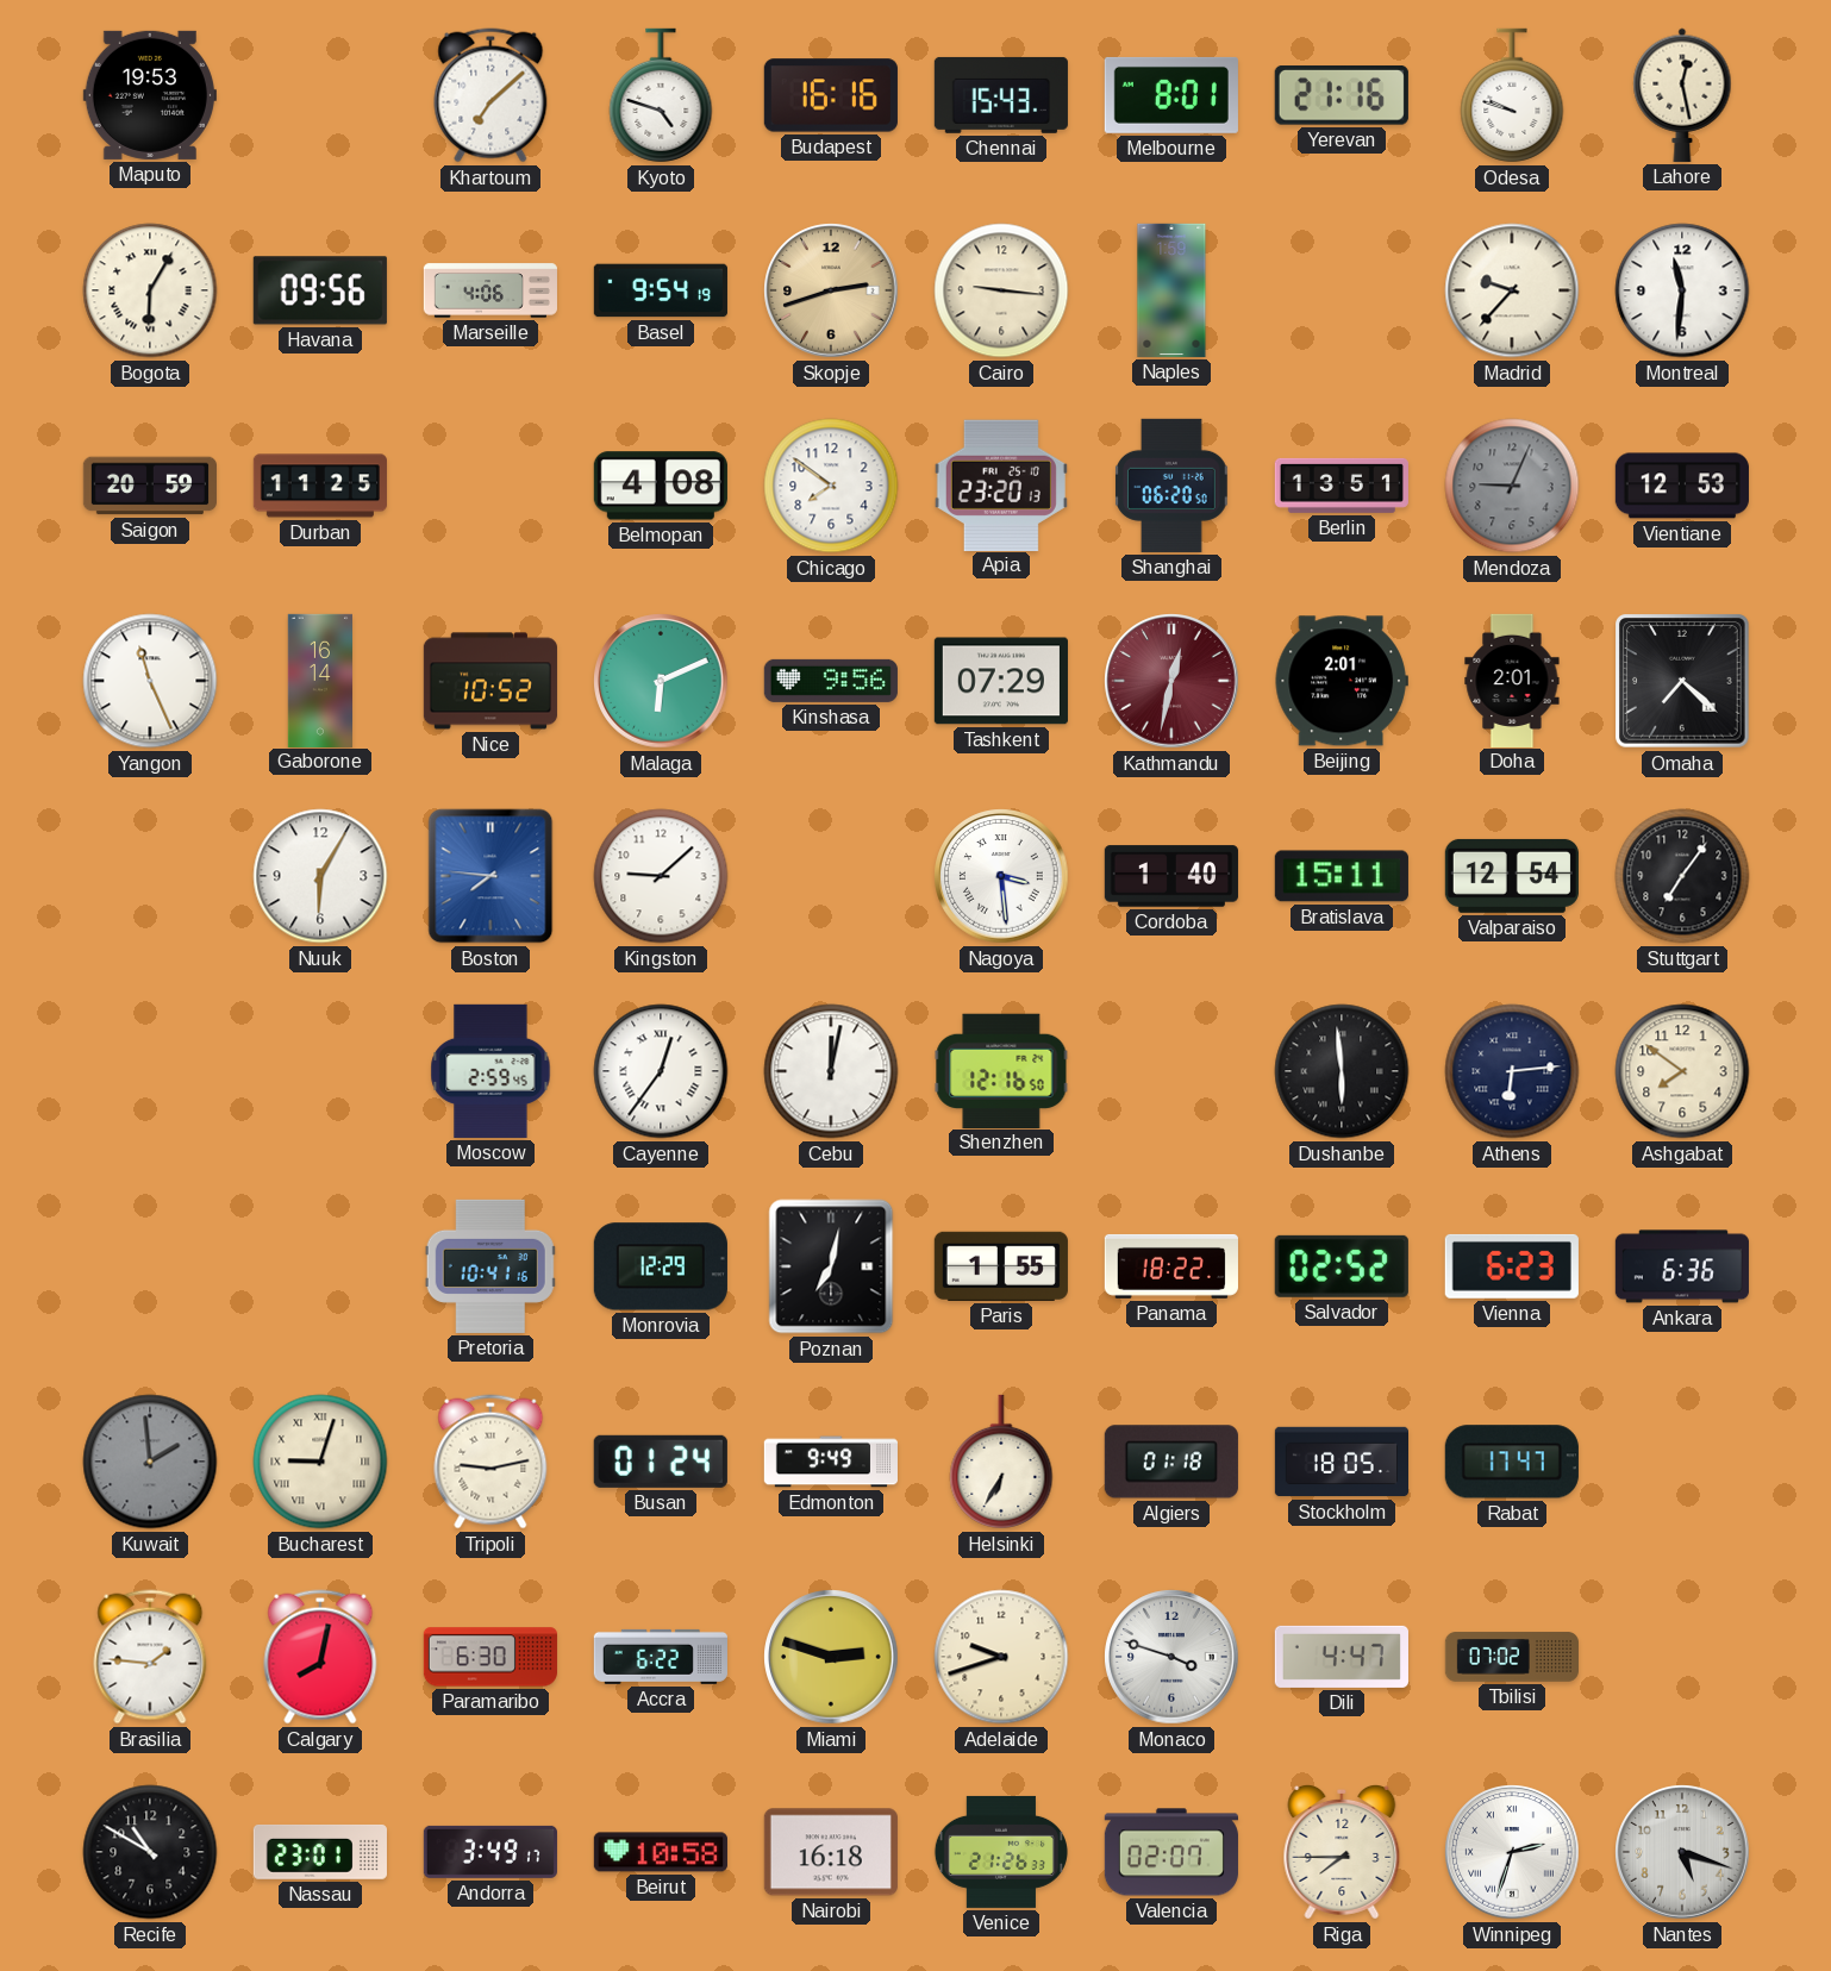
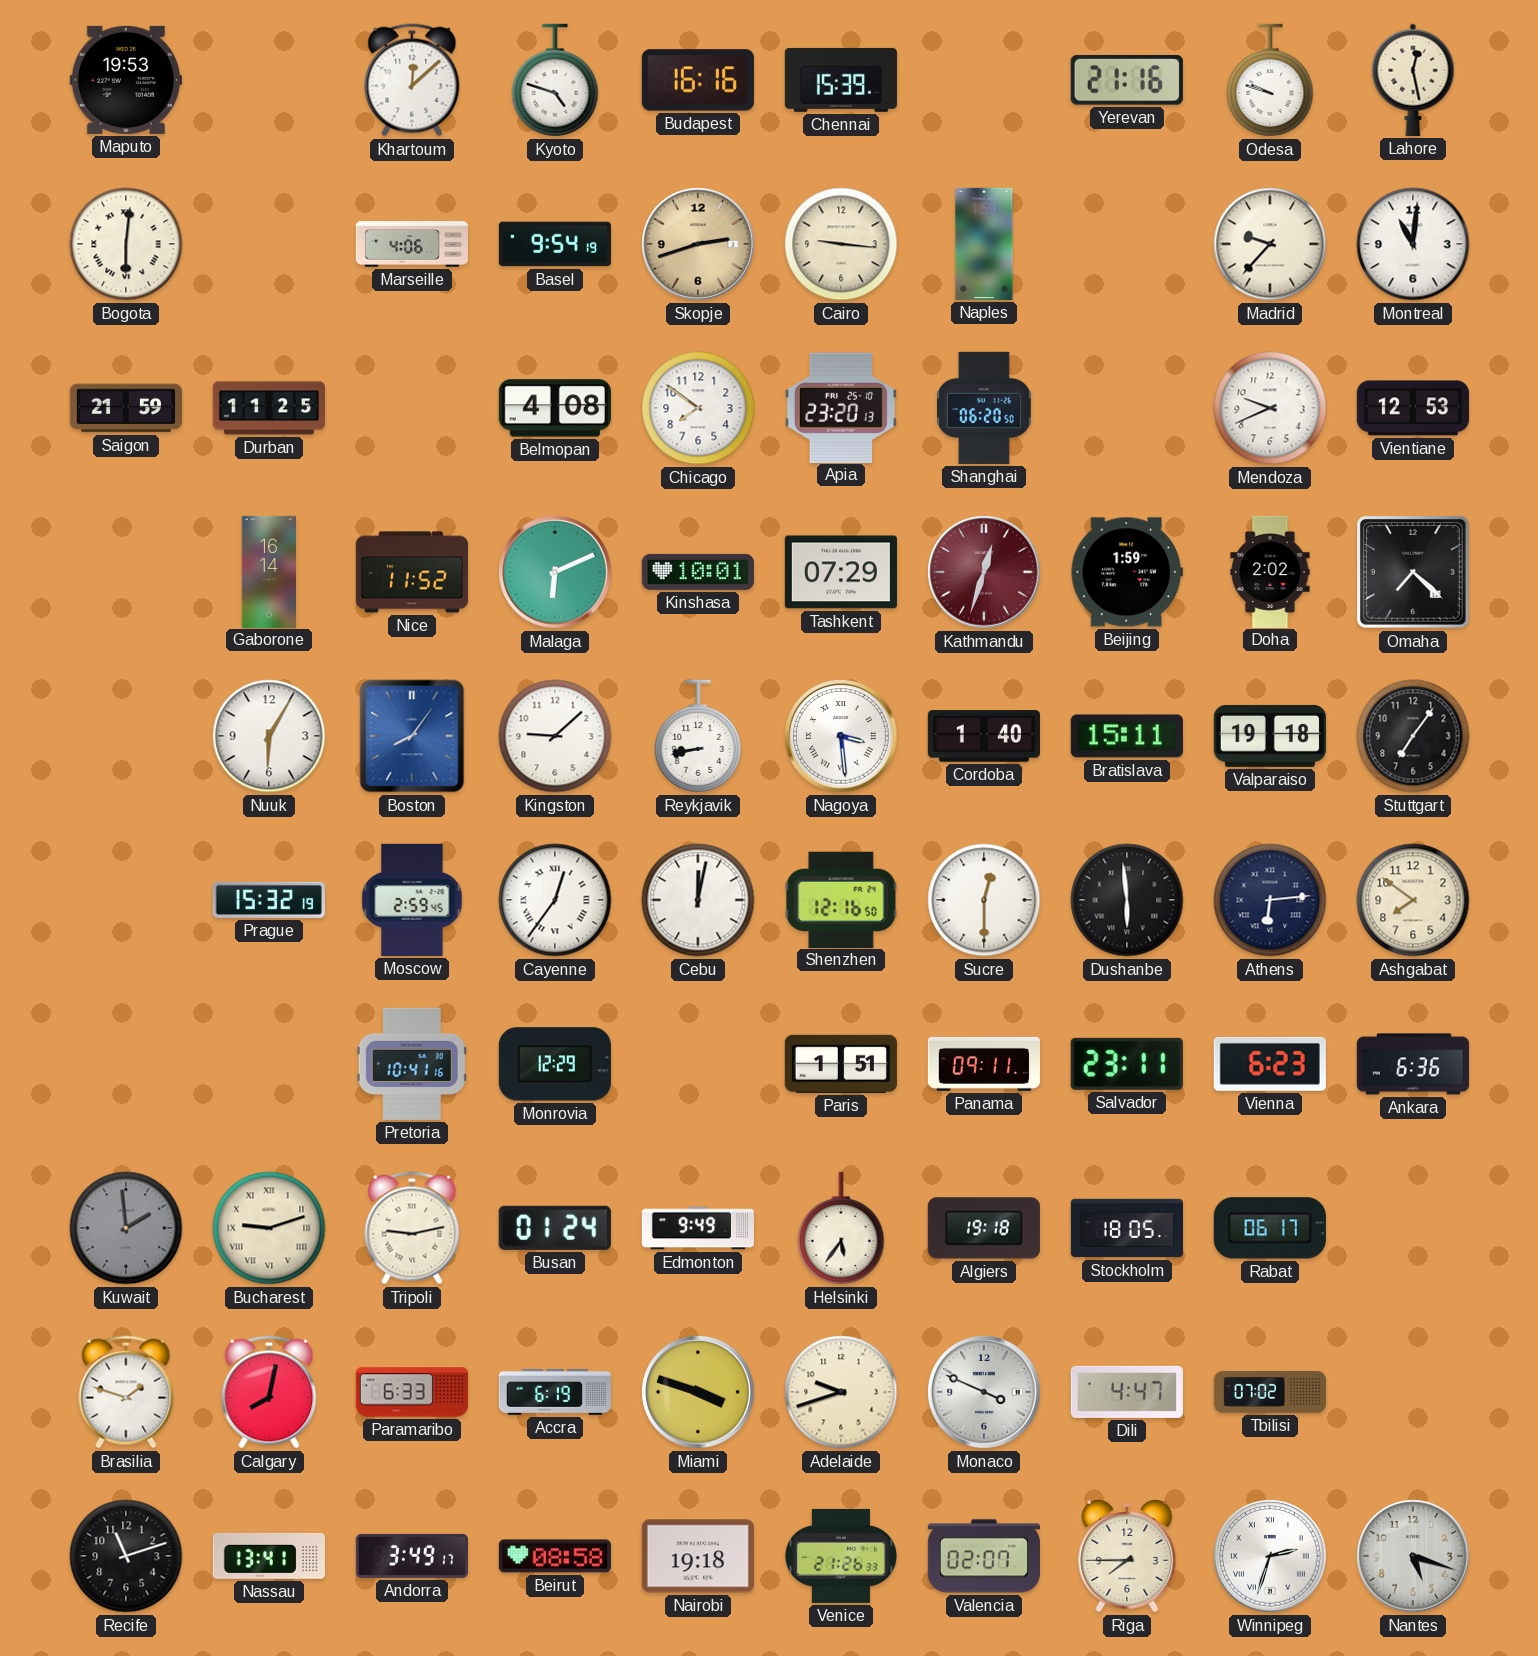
Khartoum: 7:08 -> 12:08 (412, 80)
Chennai: 15:43 -> 15:39 (841, 80)
Melbourne: 8:01 -> none (1171, 95)
Bogota: 6:05 -> 6:01 (126, 244)
Havana: 09:56 -> none (320, 290)
Montreal: 11:31 -> 11:01 (1413, 244)
Saigon: 20:59 -> 21:59 (126, 408)
Berlin: 13:51 -> none (1342, 486)
Mendoza: 9:04 -> 9:41 (1270, 408)
Mendoza dial: grey -> white (1270, 408)
Yangon: 11:26 -> none (150, 681)
Nice: 10:52 -> 11:52 (412, 572)
Kinshasa: 9:56 -> 10:01 (698, 572)
Kathmandu: 12:32 -> 12:33 (984, 572)
Beijing: 2:01 -> 1:59 (1127, 572)
Doha: 2:01 -> 2:02 (1270, 571)
Boston: 7:46 -> 8:06 (412, 736)
Reykjavik: none -> 8:43 (698, 736)
Valparaiso: 12:54 -> 19:18 (1270, 736)
Prague: none -> 15:32 (269, 900)
Sucre: none -> 12:30 (984, 900)
Poznan: 7:02 -> none (831, 1266)
Paris: 1:55 -> 1:51 (841, 1064)
Panama: 18:22 -> 09:11 (984, 1064)
Salvador: 02:52 -> 23:11 (1127, 1064)
Bucharest: 9:03 -> 9:12 (269, 1228)
Helsinki: 6:35 -> 5:36 (841, 1228)
Algiers: 01:18 -> 19:18 (984, 1228)
Rabat: 17:47 -> 06:17 (1270, 1228)
Brasilia: 1:46 -> 1:48 (126, 1392)
Paramaribo: 6:30 -> 6:33 (412, 1392)
Accra: 6:22 -> 6:19 (555, 1392)
Miami: 2:48 -> 3:48 (698, 1392)
Monaco: 3:48 -> 3:49 (984, 1392)
Recife: 10:50 -> 11:12 (126, 1556)
Nassau: 23:01 -> 13:41 (269, 1556)
Beirut: 10:58 -> 08:58 (555, 1556)
Nairobi: 16:18 -> 19:18 (698, 1556)
